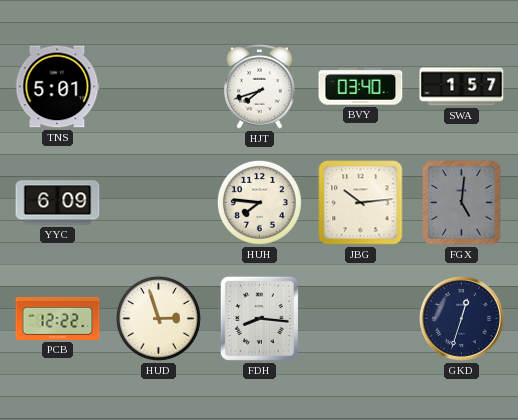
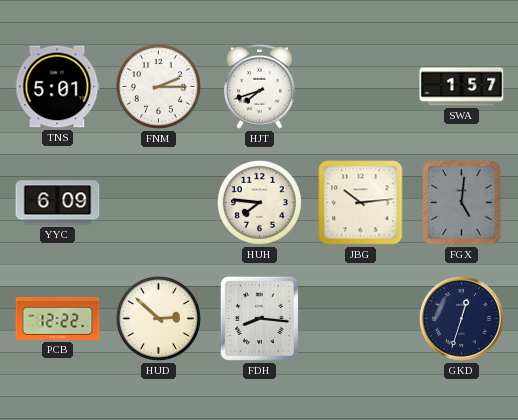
FNM: none -> 2:15 (158, 86)
BVY: 03:40 -> none (361, 87)
HUD: 2:57 -> 2:52 (158, 318)
